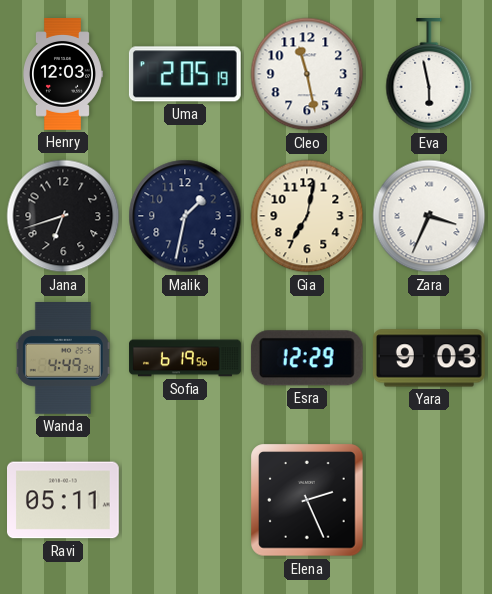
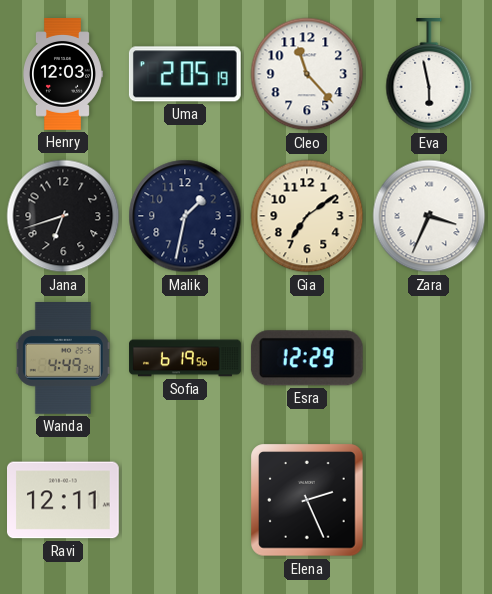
Cleo: 11:28 -> 11:23 (307, 74)
Gia: 7:02 -> 7:09 (307, 216)
Yara: 9:03 -> none (429, 358)
Ravi: 05:11 -> 12:11 (64, 500)
